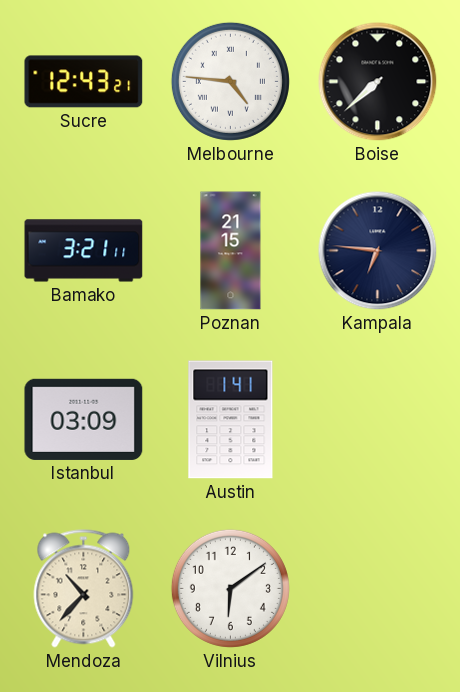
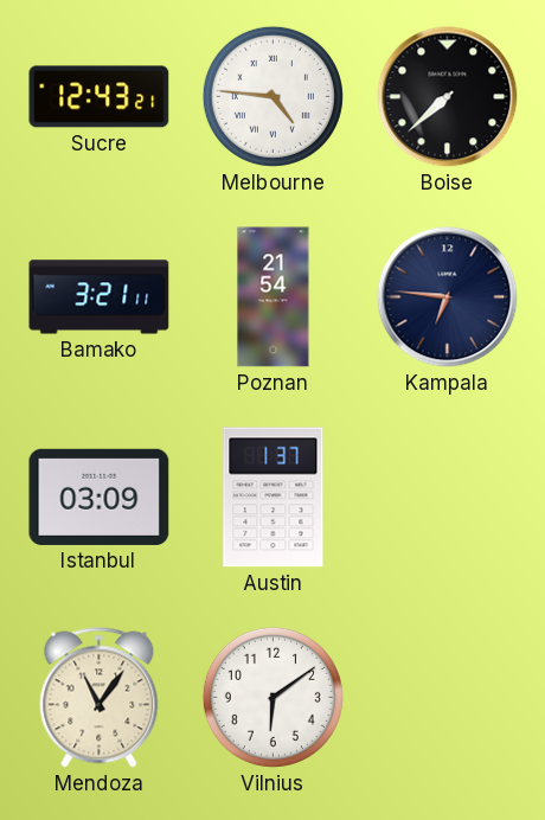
Poznan: 21:15 -> 21:54 (274, 297)
Austin: 1:41 -> 1:37 (274, 498)
Mendoza: 10:37 -> 11:06 (100, 698)
